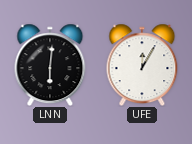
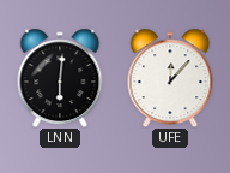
UFE: 12:05 -> 12:07 (170, 78)
